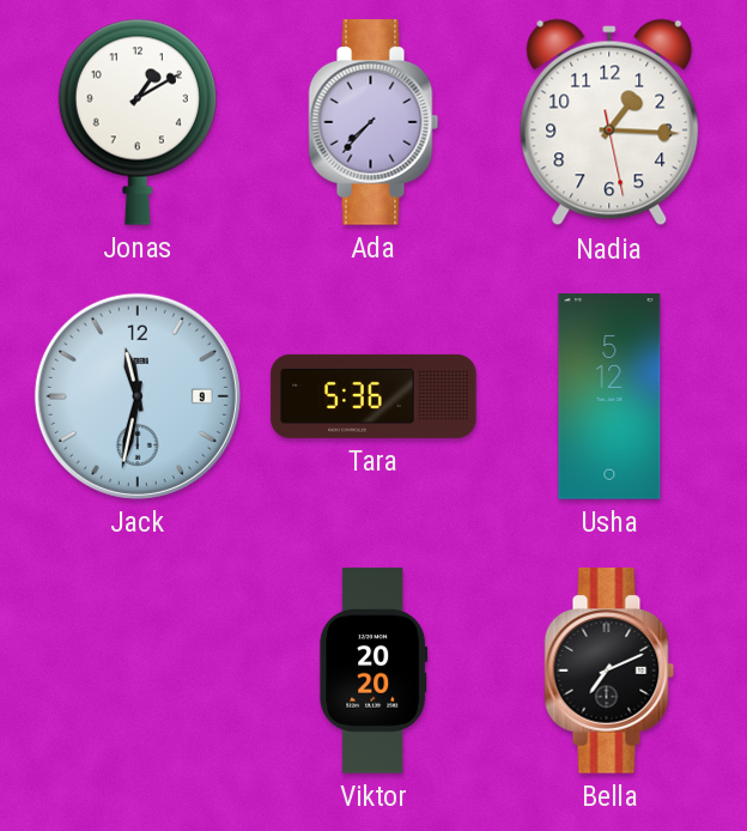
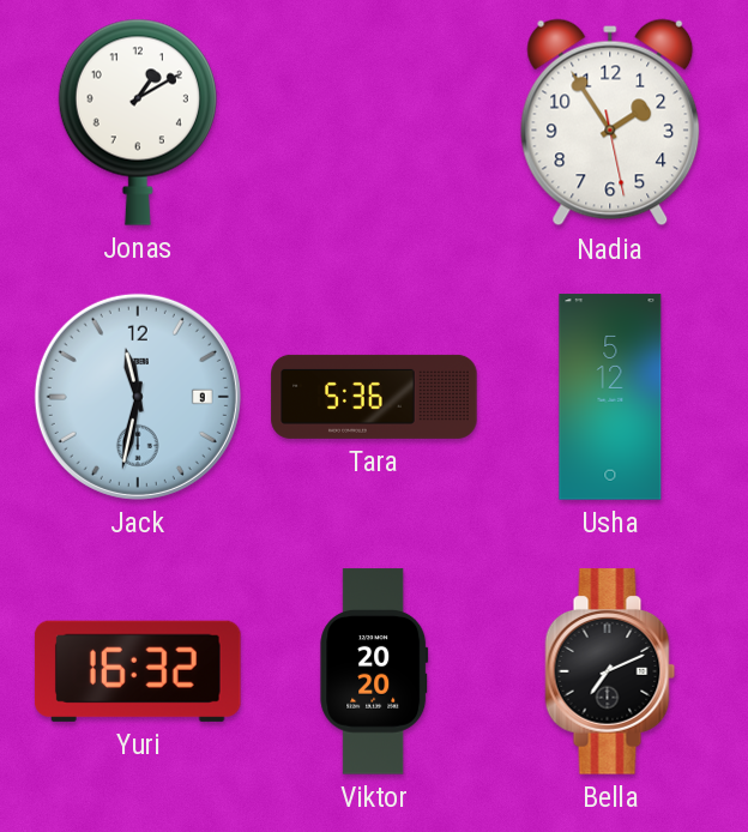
Ada: 7:37 -> none (373, 122)
Nadia: 1:15 -> 1:54 (610, 122)
Yuri: none -> 16:32 (138, 671)
